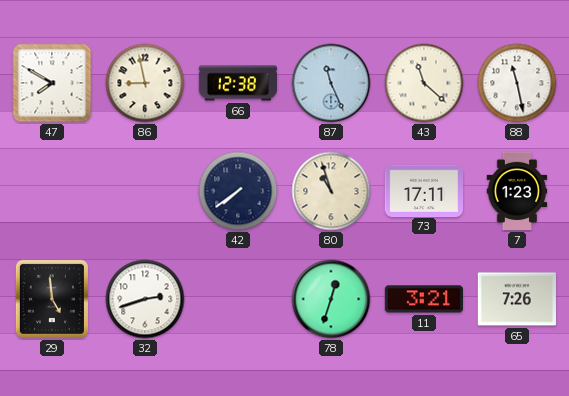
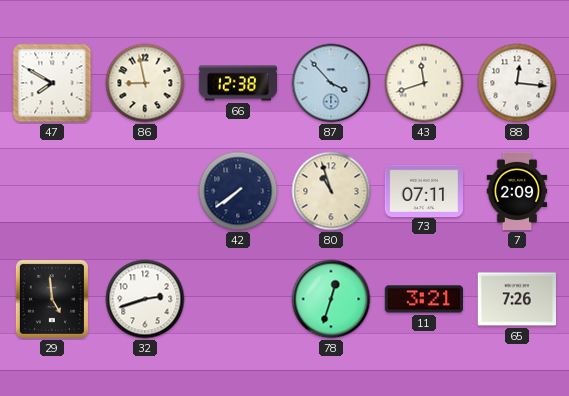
87: 11:26 -> 3:53 (331, 83)
43: 11:22 -> 11:42 (424, 83)
88: 11:28 -> 12:16 (517, 83)
73: 17:11 -> 07:11 (423, 190)
7: 1:23 -> 2:09 (517, 191)
